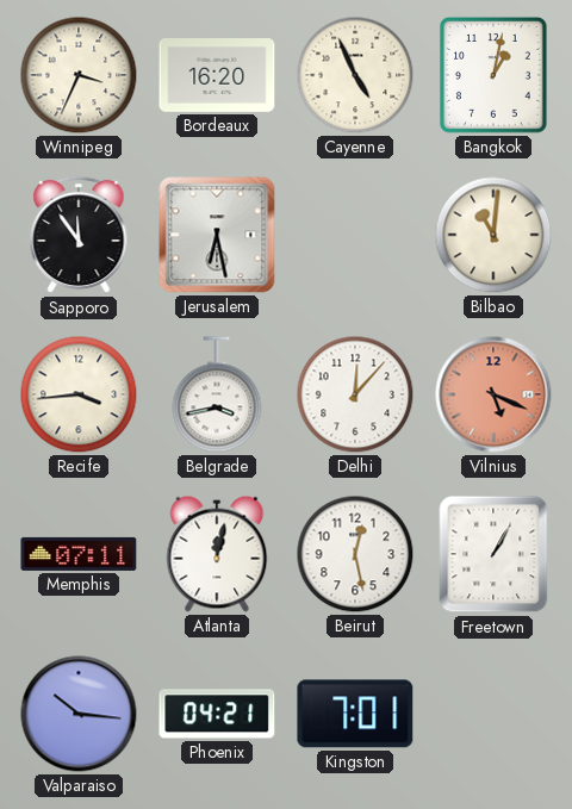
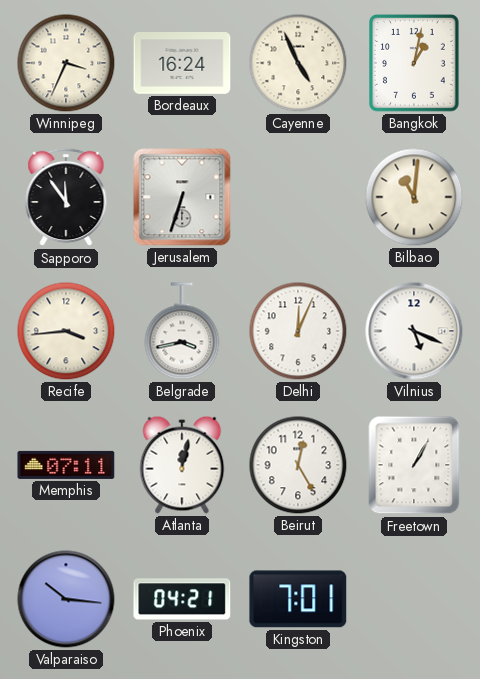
Bordeaux: 16:20 -> 16:24 (182, 64)
Jerusalem: 6:28 -> 6:33 (182, 197)
Delhi: 12:07 -> 12:04 (298, 331)
Vilnius dial: salmon -> white (414, 331)
Beirut: 12:28 -> 12:25 (298, 465)
